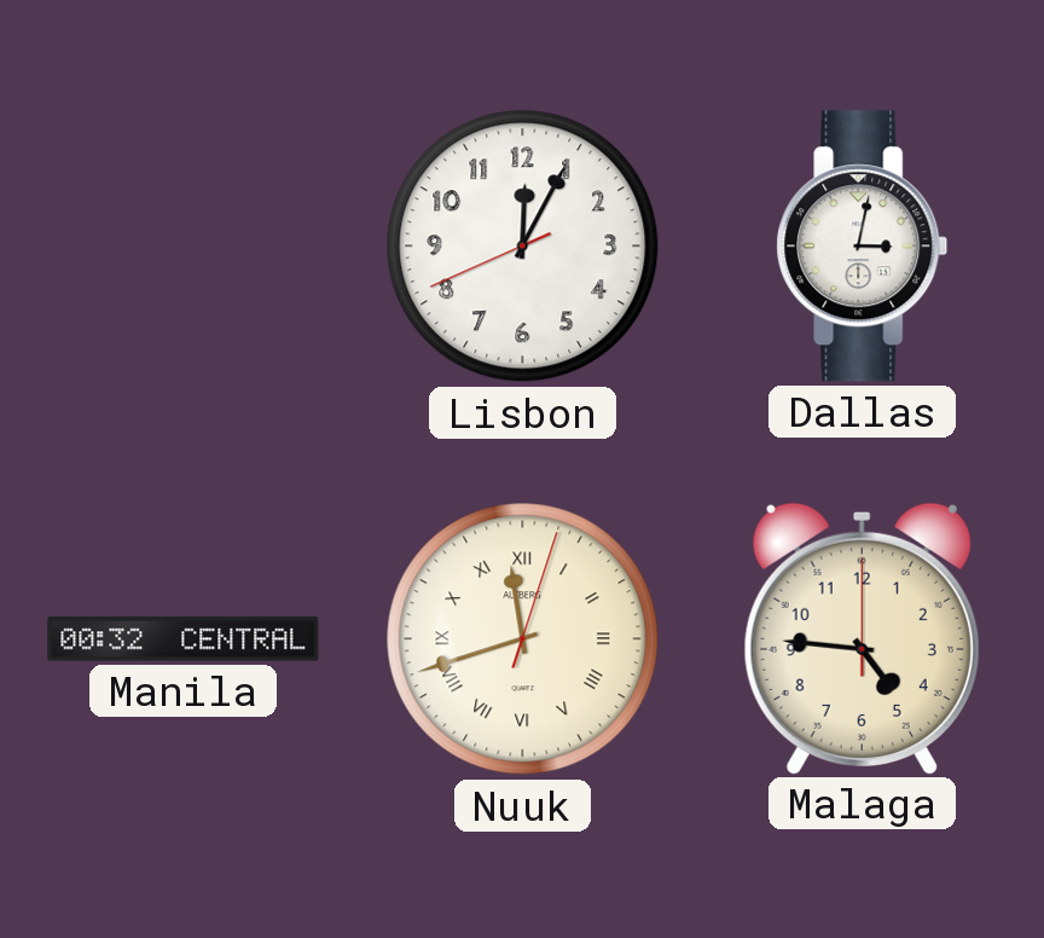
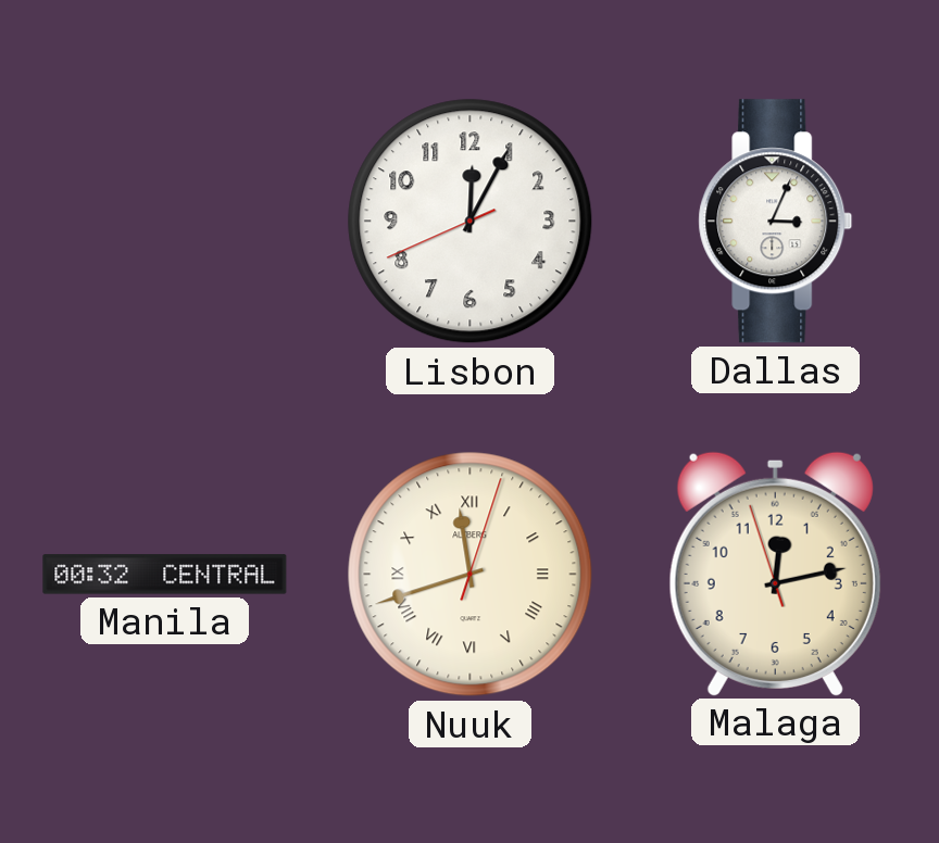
Dallas: 3:02 -> 3:04 (776, 222)
Malaga: 4:46 -> 12:12 (775, 574)
